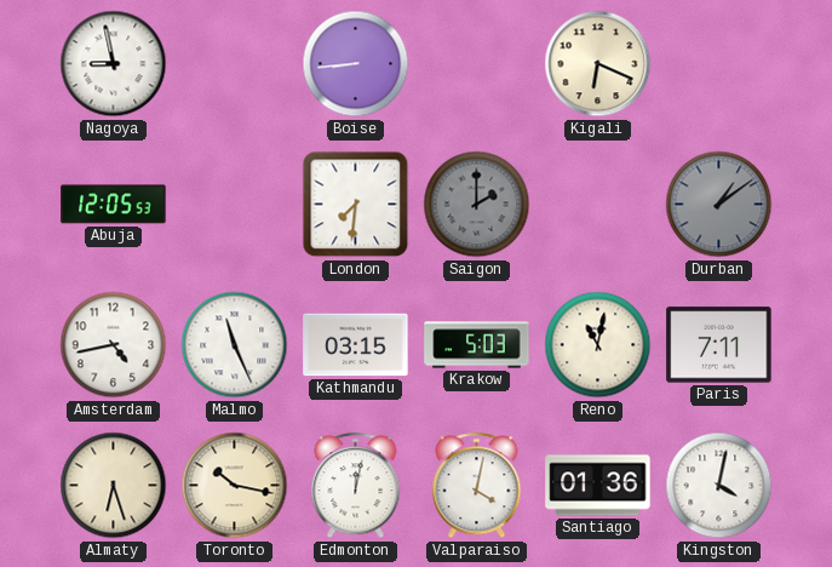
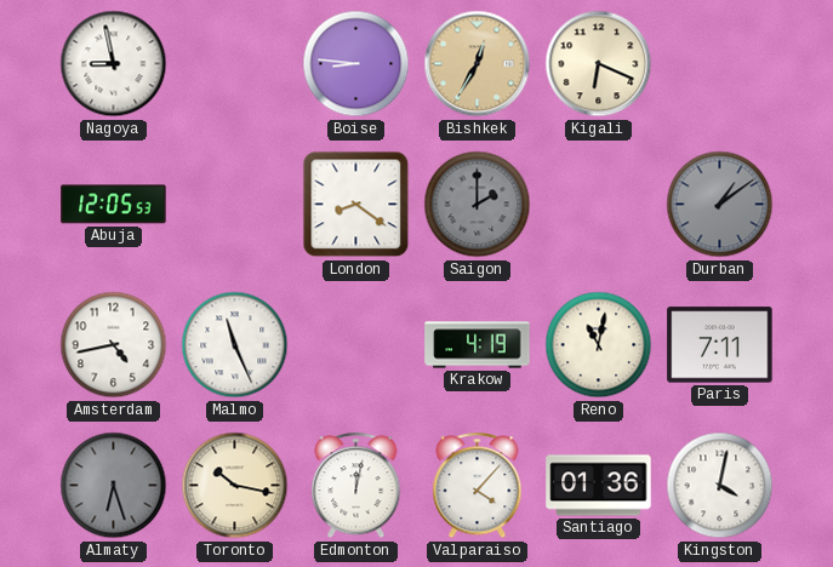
Boise: 8:44 -> 8:46 (356, 64)
Bishkek: none -> 12:35 (478, 64)
London: 7:31 -> 8:21 (356, 205)
Kathmandu: 03:15 -> none (356, 345)
Krakow: 5:03 -> 4:19 (478, 345)
Almaty dial: cream -> grey (114, 486)
Valparaiso: 4:02 -> 4:07 (478, 486)
